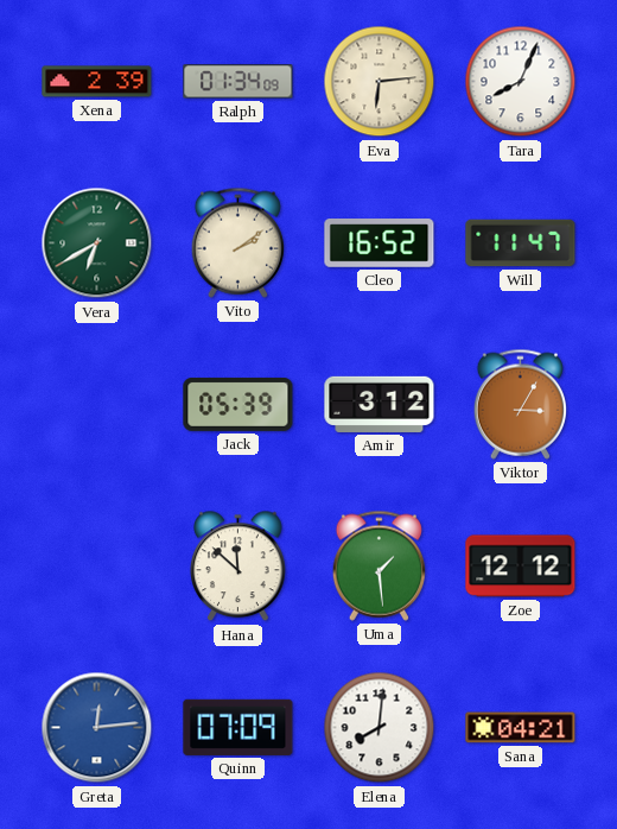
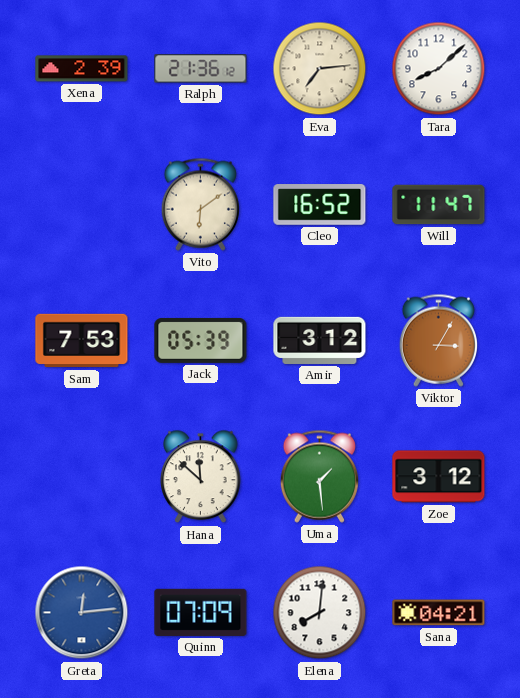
Ralph: 01:34 -> 21:36 (201, 69)
Eva: 6:14 -> 7:14 (320, 69)
Tara: 8:04 -> 8:08 (439, 69)
Vera: 6:40 -> none (97, 243)
Vito: 2:09 -> 6:09 (200, 204)
Sam: none -> 7:53 (82, 341)
Zoe: 12:12 -> 3:12 (439, 477)
